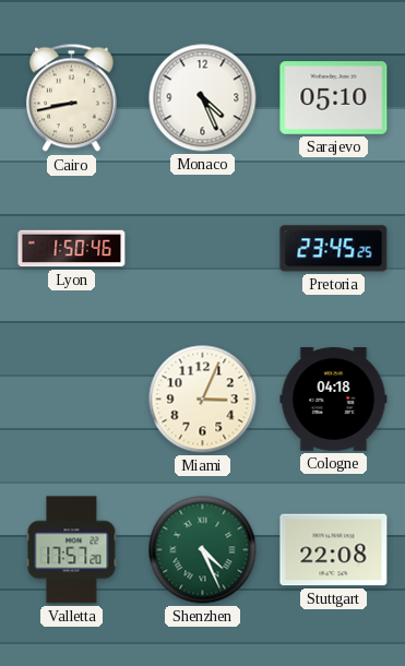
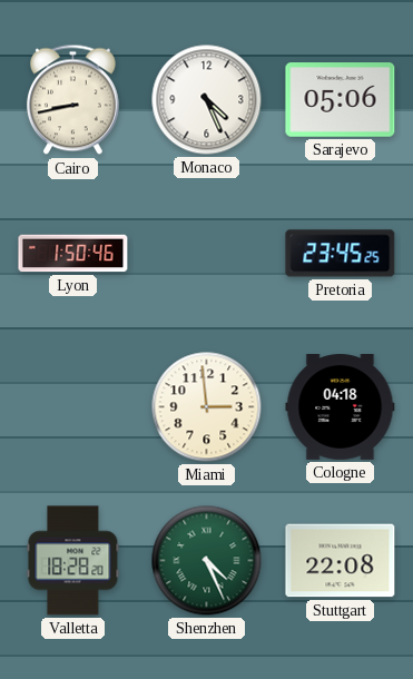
Sarajevo: 05:10 -> 05:06 (341, 100)
Miami: 3:04 -> 2:59 (207, 407)
Valletta: 17:57 -> 18:28 (73, 561)
